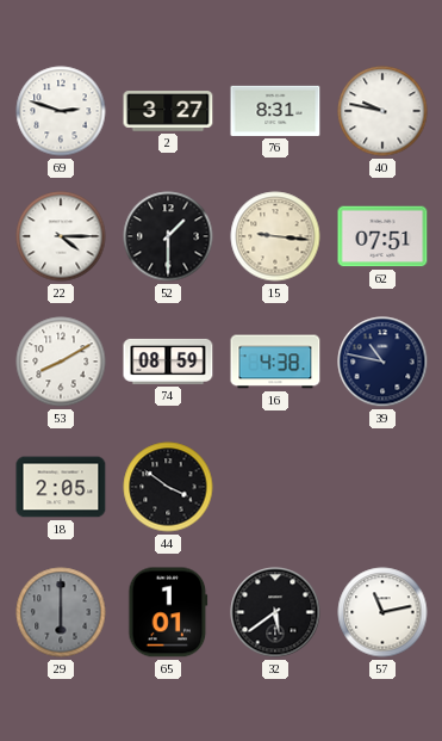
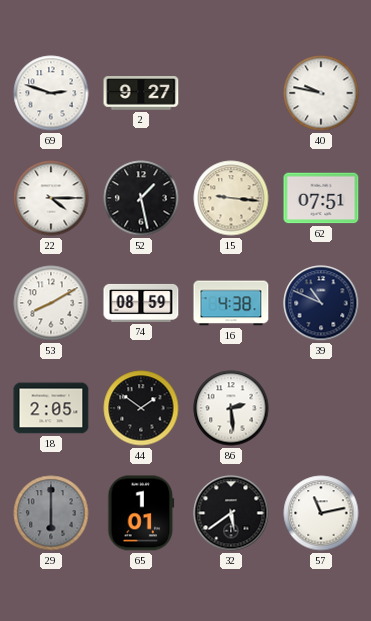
2: 3:27 -> 9:27 (141, 93)
76: 8:31 -> none (275, 111)
52: 1:30 -> 1:28 (141, 198)
39: 10:47 -> 10:49 (321, 303)
44: 3:51 -> 1:51 (141, 408)
86: none -> 2:29 (231, 408)
